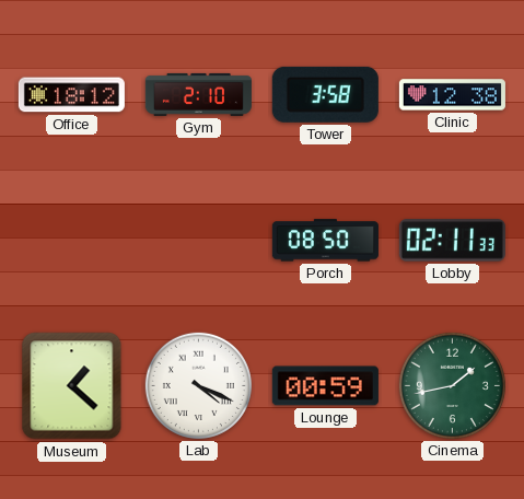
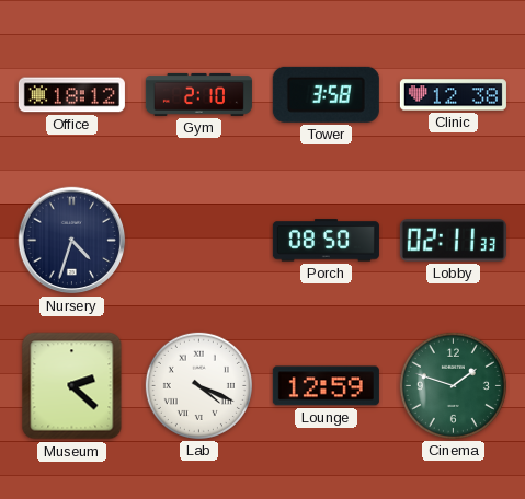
Nursery: none -> 4:33 (72, 241)
Museum: 1:22 -> 2:22 (72, 386)
Lounge: 00:59 -> 12:59 (326, 386)
Cinema: 1:43 -> 1:48 (453, 385)
